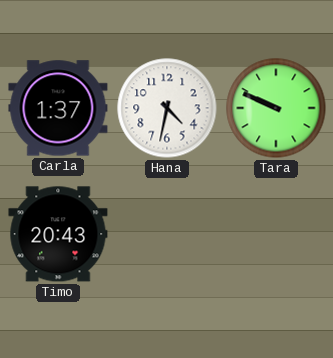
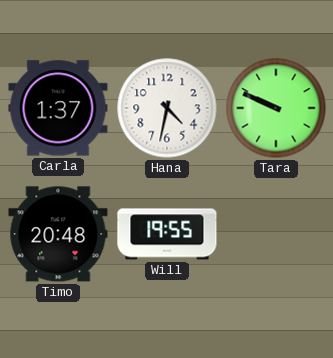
Timo: 20:43 -> 20:48 (58, 234)
Will: none -> 19:55 (167, 234)
